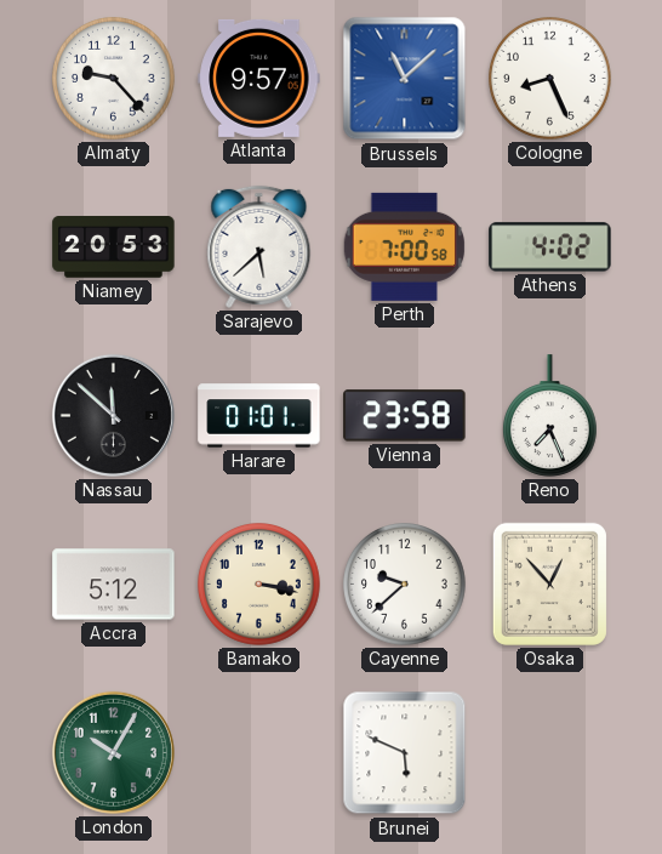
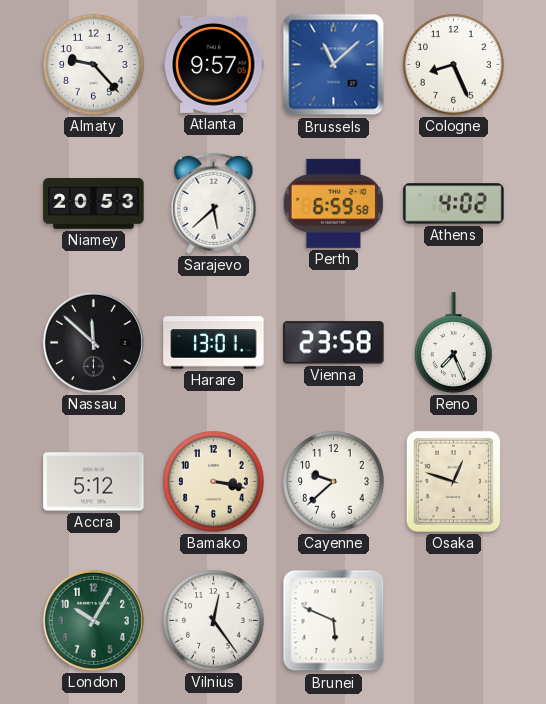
Perth: 7:00 -> 6:59 (333, 203)
Harare: 01:01 -> 13:01 (214, 343)
Osaka: 12:53 -> 12:48 (453, 481)
Vilnius: none -> 12:24 (214, 621)
